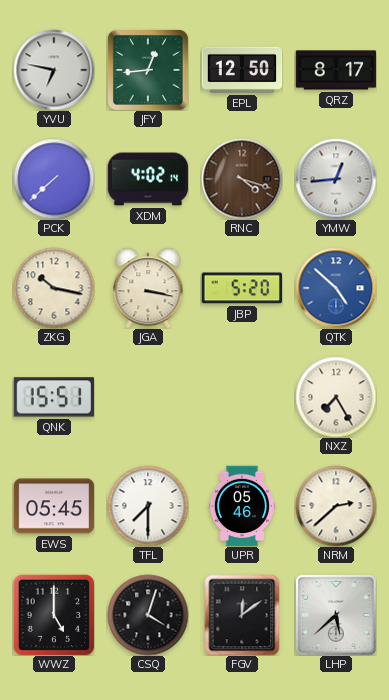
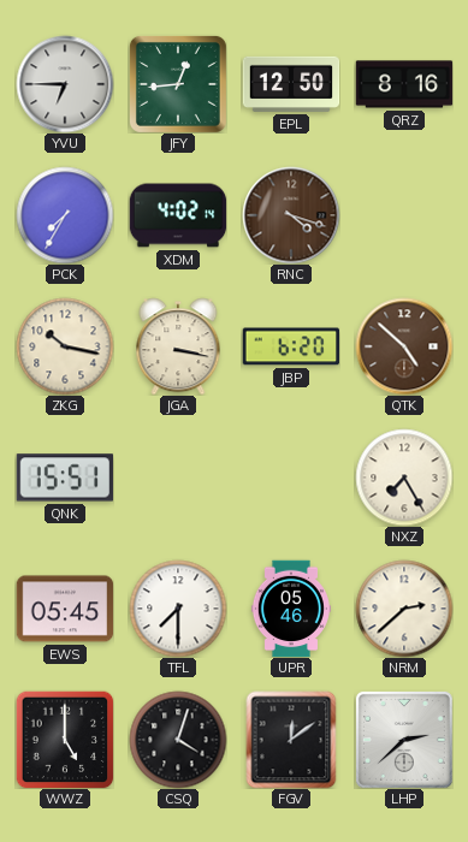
YVU: 6:47 -> 6:45 (65, 84)
QRZ: 8:17 -> 8:16 (404, 84)
PCK: 7:38 -> 7:35 (65, 215)
YMW: 12:44 -> none (336, 179)
JBP: 5:20 -> 6:20 (290, 346)
QTK dial: blue -> brown (404, 346)
LHP: 5:38 -> 2:38 (404, 740)
